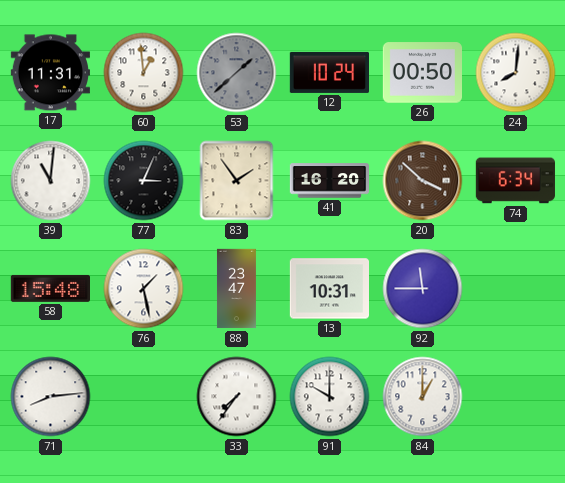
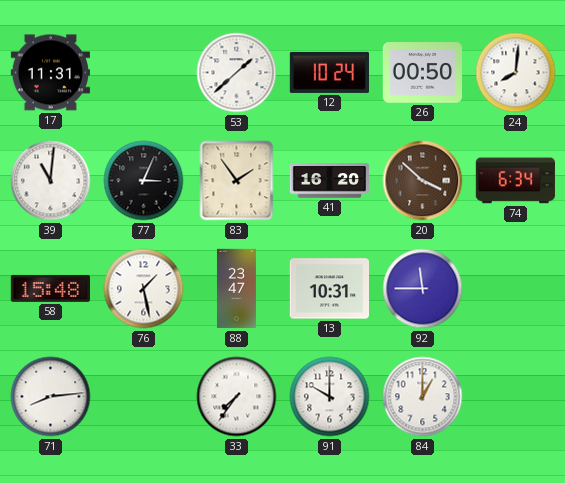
60: 12:59 -> none (144, 73)
53 dial: grey -> white (237, 73)
